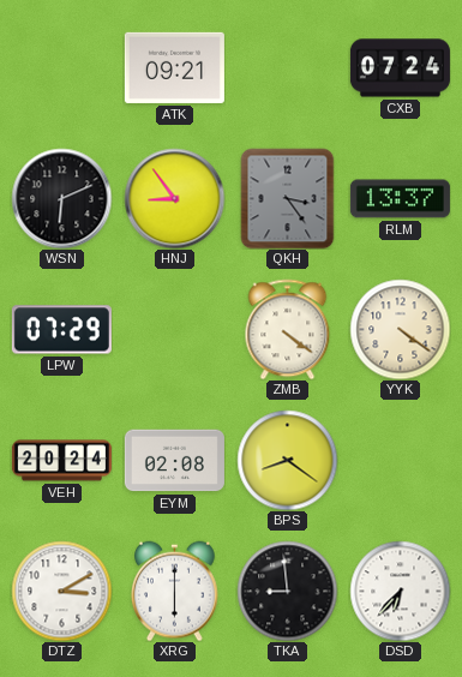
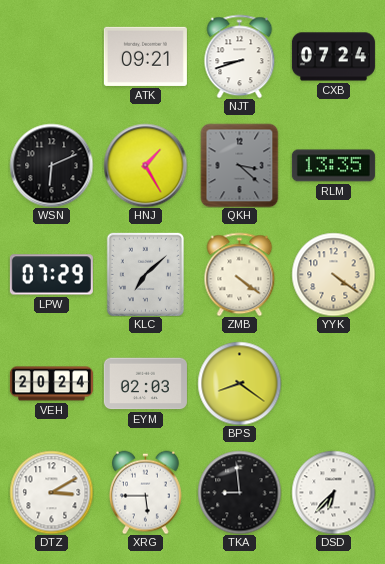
NJT: none -> 8:42 (240, 56)
HNJ: 8:54 -> 1:25 (145, 165)
QKH: 3:24 -> 3:22 (240, 165)
RLM: 13:37 -> 13:35 (333, 166)
KLC: none -> 7:08 (145, 274)
EYM: 02:08 -> 02:03 (145, 384)
XRG: 6:00 -> 5:45 (146, 492)
